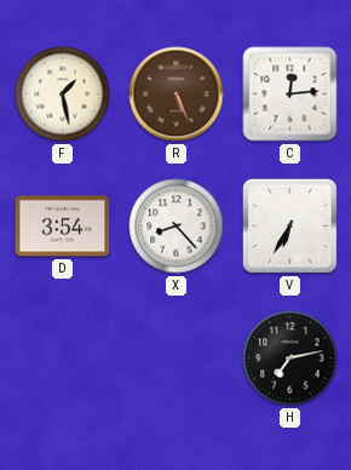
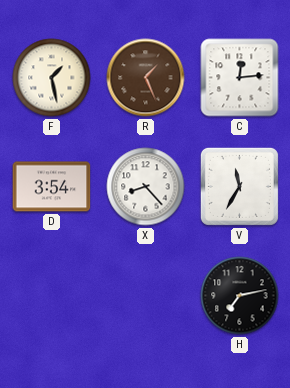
R: 5:26 -> 1:26 (146, 78)
V: 6:35 -> 11:35 (239, 186)
